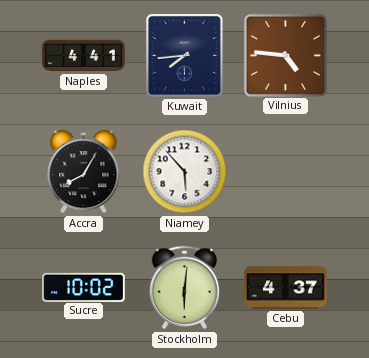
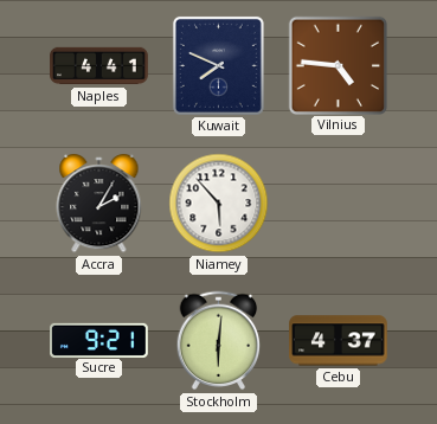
Kuwait: 7:44 -> 7:49 (218, 65)
Accra: 8:05 -> 2:05 (99, 204)
Sucre: 10:02 -> 9:21 (99, 340)
